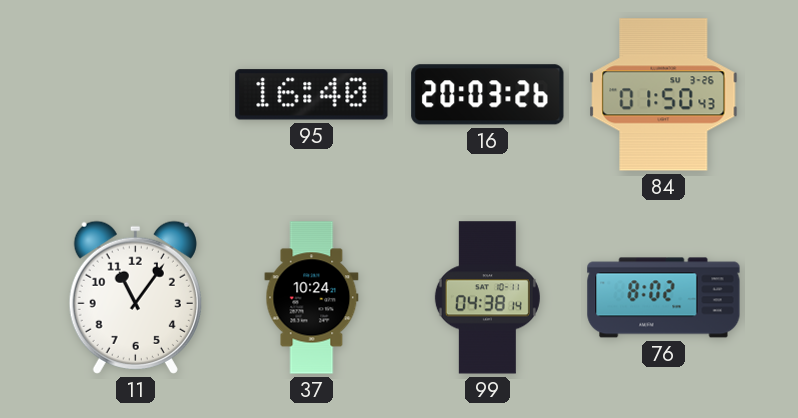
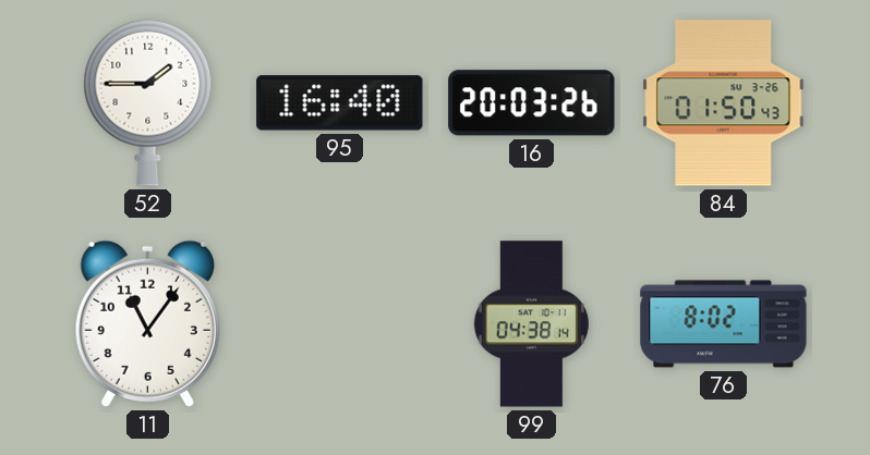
52: none -> 1:45 (148, 102)
37: 10:24 -> none (312, 298)
